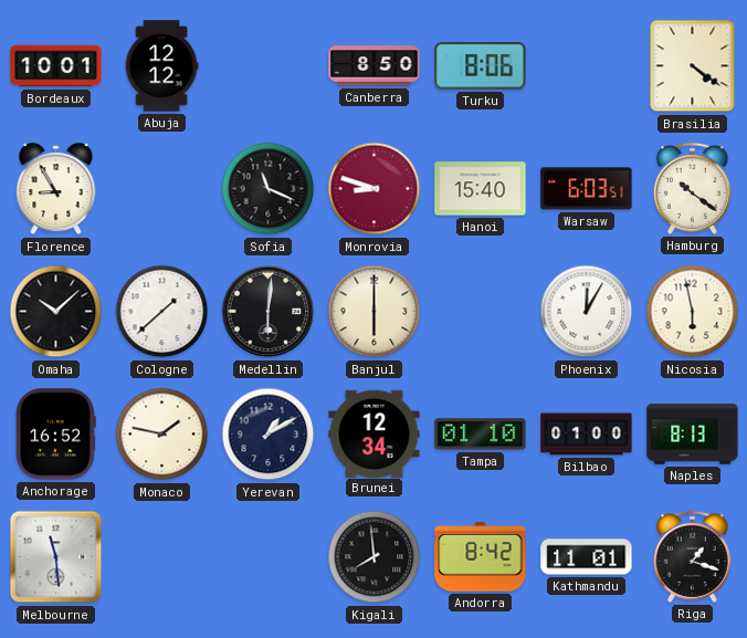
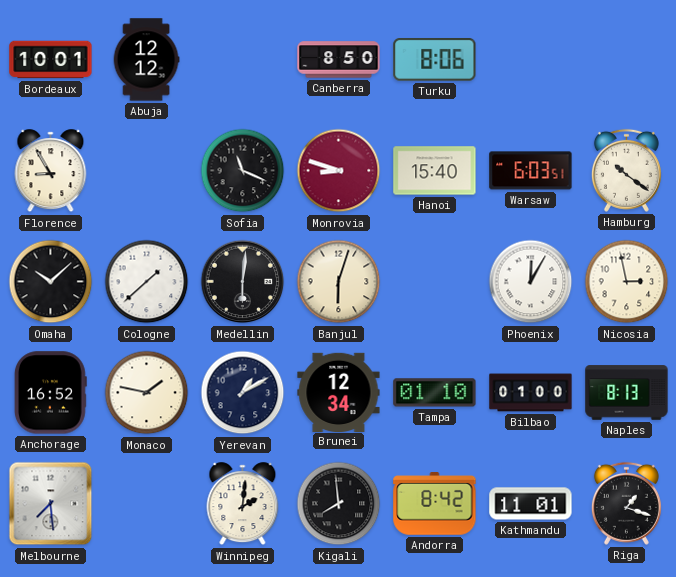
Brasilia: 4:21 -> none (693, 66)
Banjul: 6:00 -> 6:03 (339, 282)
Nicosia: 5:58 -> 2:58 (627, 282)
Melbourne: 11:29 -> 7:29 (51, 504)
Winnipeg: none -> 2:01 (243, 504)
